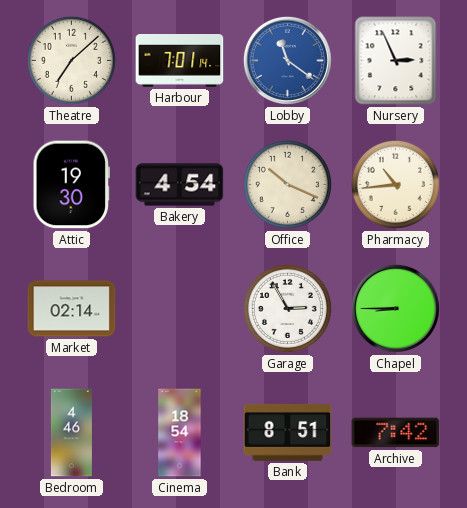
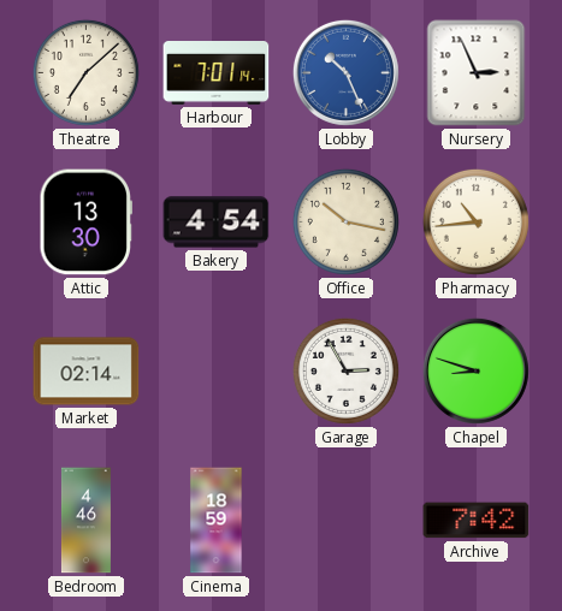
Lobby: 11:21 -> 10:26 (345, 72)
Attic: 19:30 -> 13:30 (85, 223)
Office: 10:19 -> 10:17 (345, 221)
Chapel: 8:45 -> 8:48 (475, 370)
Cinema: 18:54 -> 18:59 (217, 521)
Bank: 8:51 -> none (288, 433)
